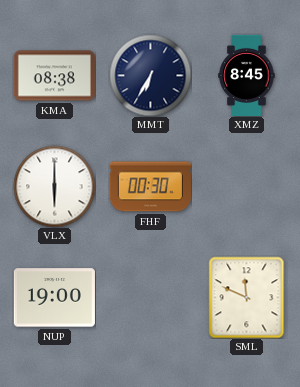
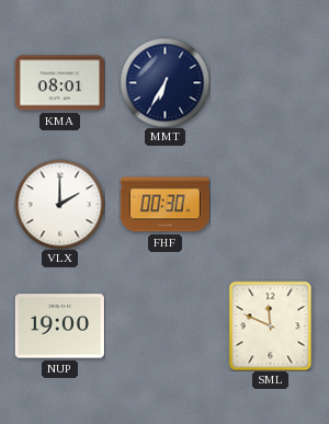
KMA: 08:38 -> 08:01 (59, 83)
XMZ: 8:45 -> none (247, 75)
VLX: 6:00 -> 2:00 (59, 204)
